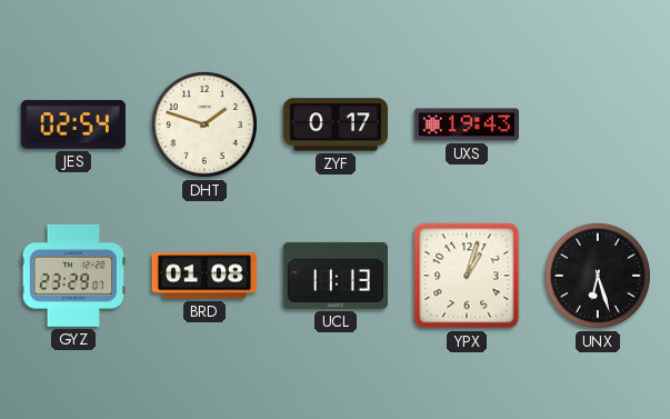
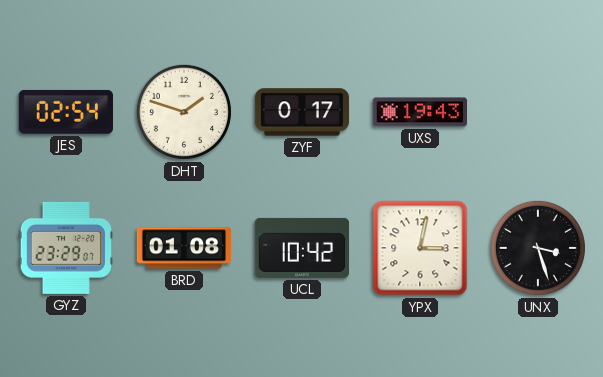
UCL: 11:13 -> 10:42 (301, 248)
YPX: 1:03 -> 3:02 (420, 248)
UNX: 6:27 -> 3:27 (538, 248)
